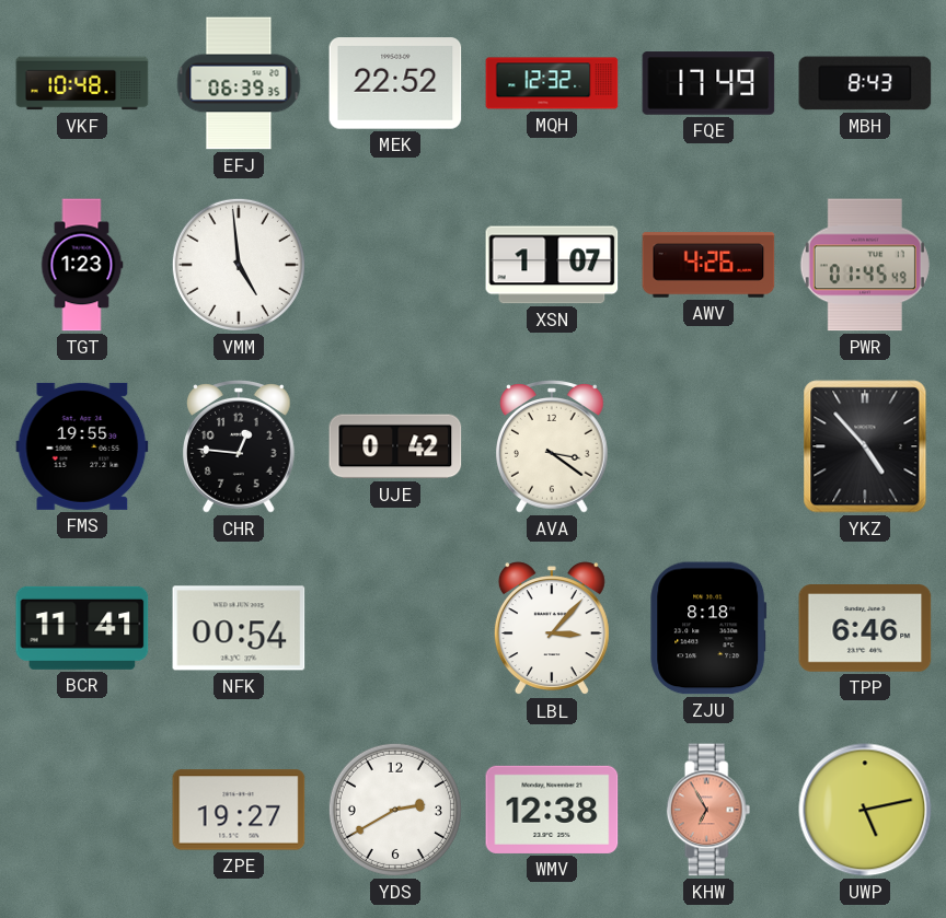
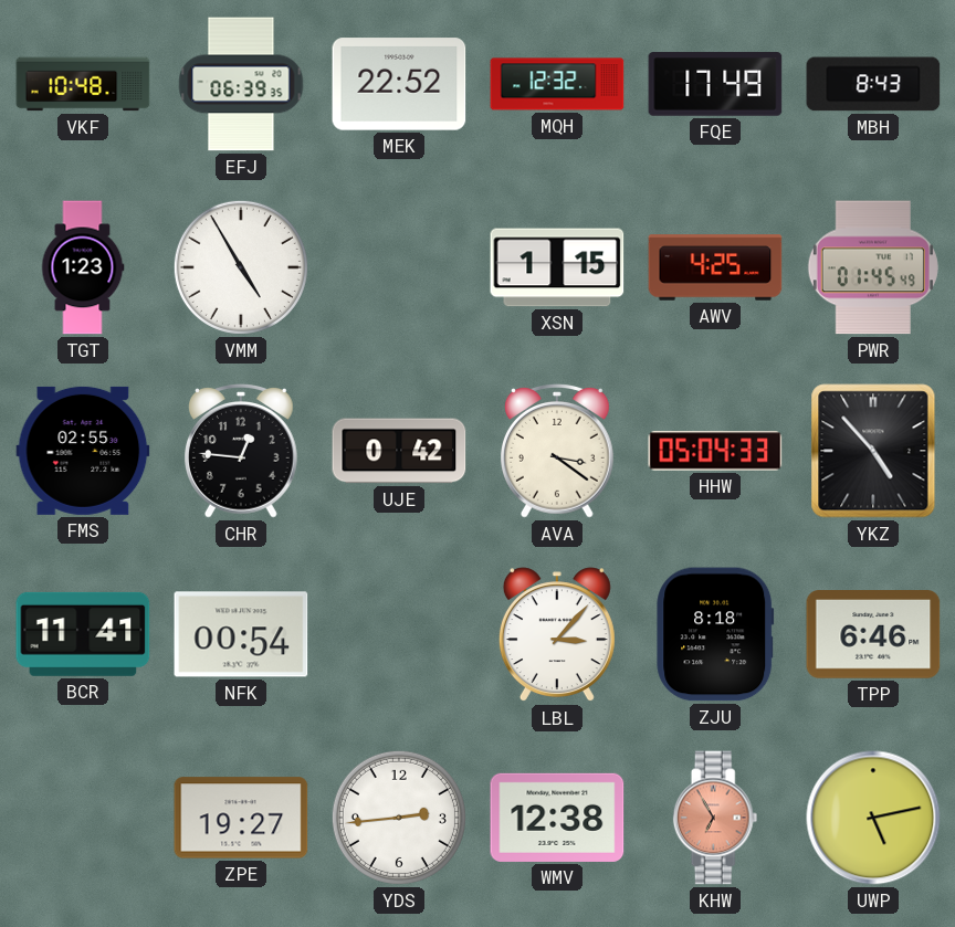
VMM: 4:59 -> 4:55 (241, 267)
XSN: 1:07 -> 1:15 (557, 267)
AWV: 4:26 -> 4:25 (715, 267)
FMS: 19:55 -> 02:55 (83, 451)
HHW: none -> 05:04 (715, 451)
YDS: 2:40 -> 2:44 (399, 818)
